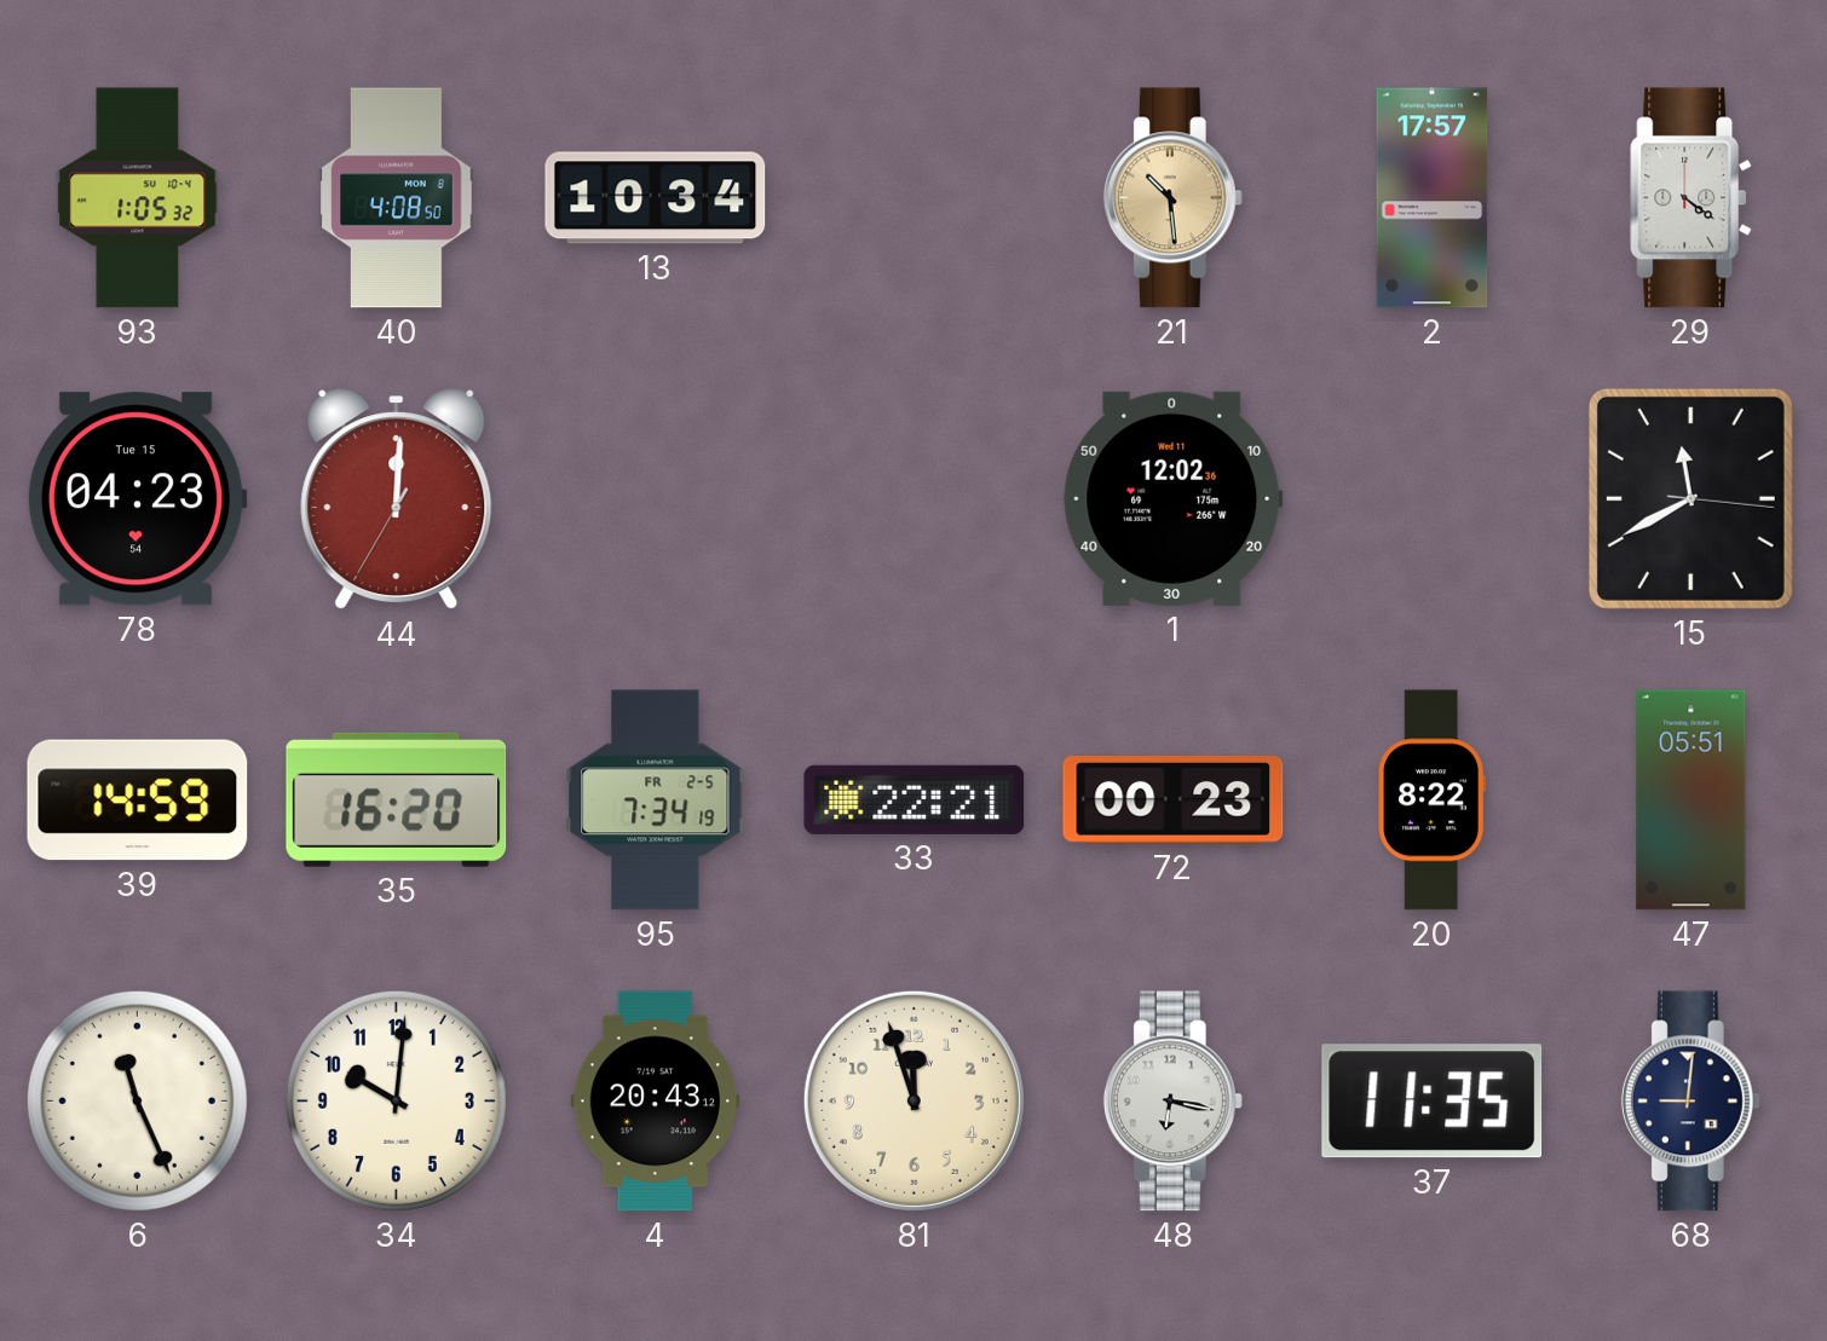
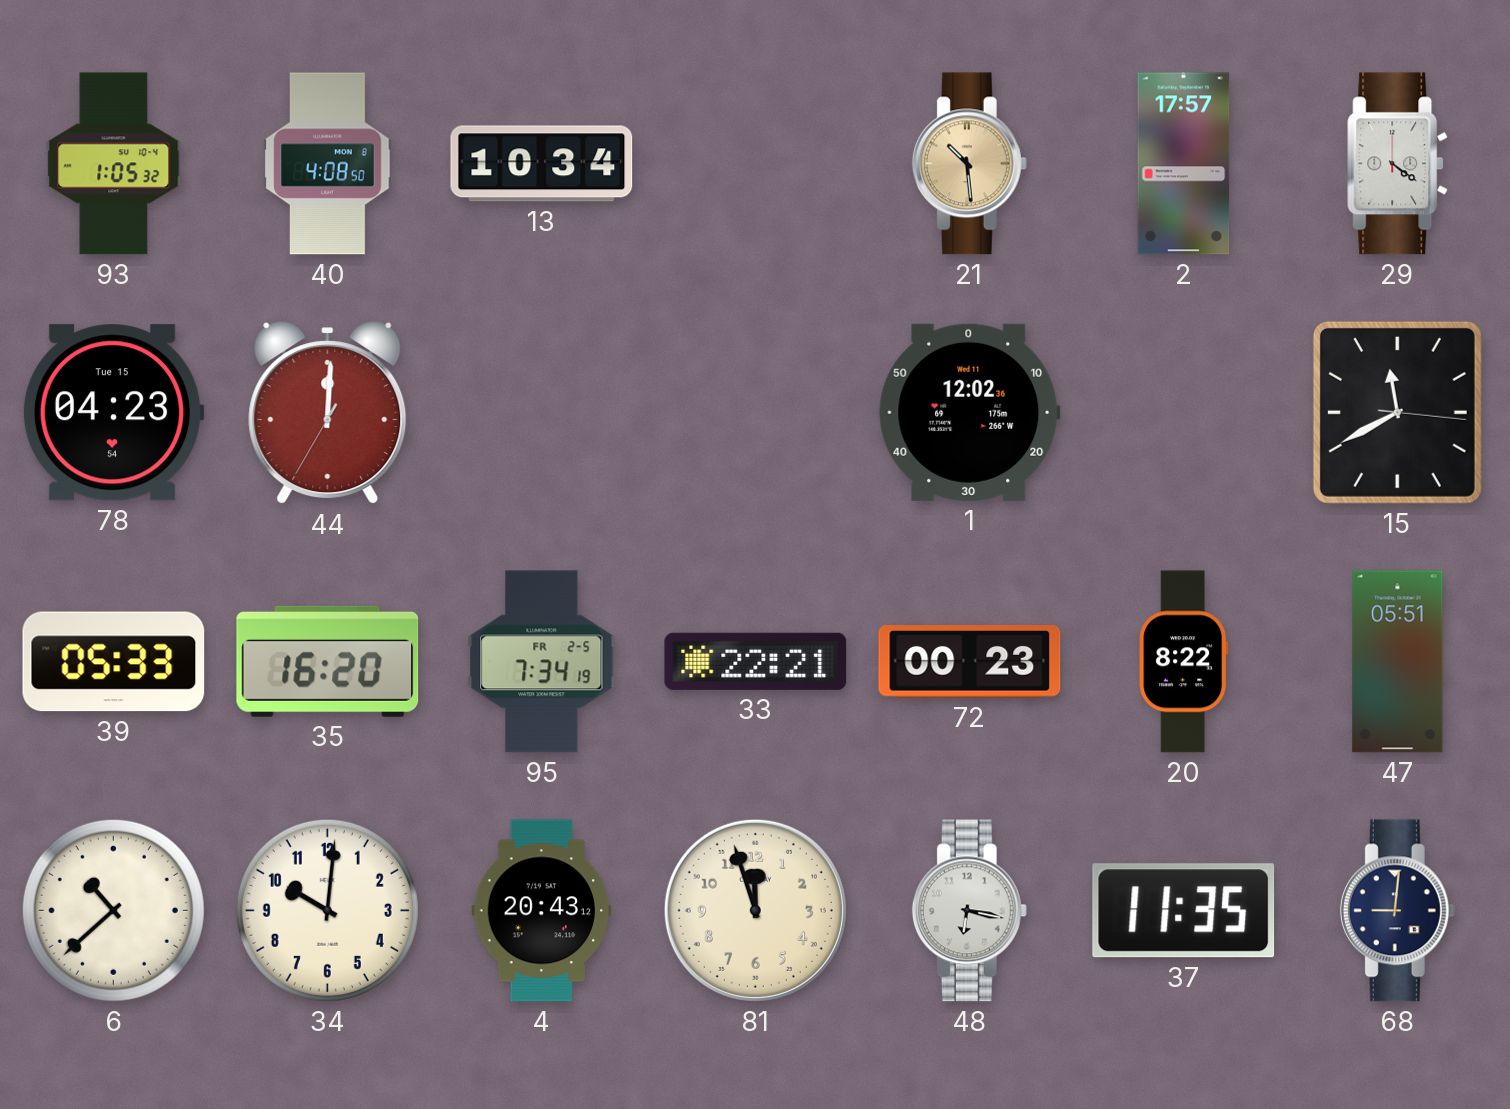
39: 14:59 -> 05:33 (114, 662)
6: 11:26 -> 10:38 (113, 910)
